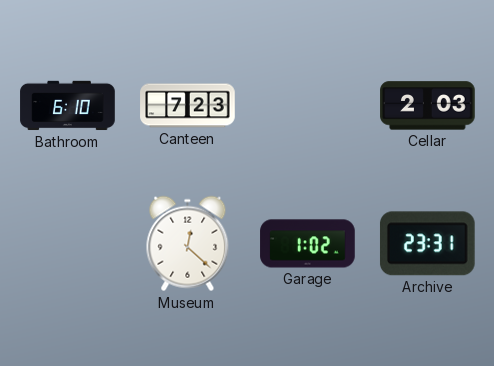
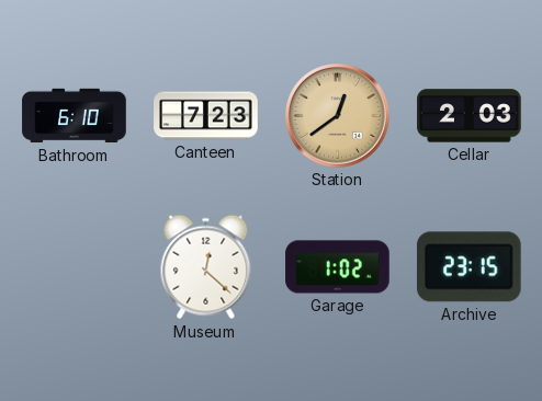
Station: none -> 12:39 (338, 116)
Archive: 23:31 -> 23:15 (468, 267)
